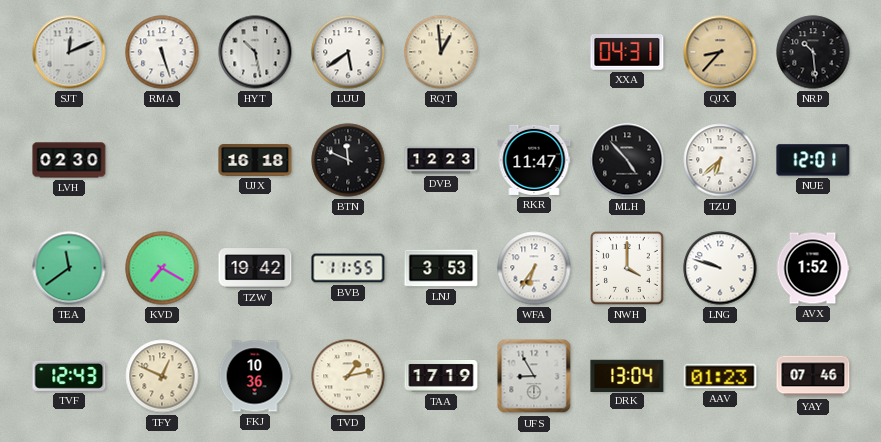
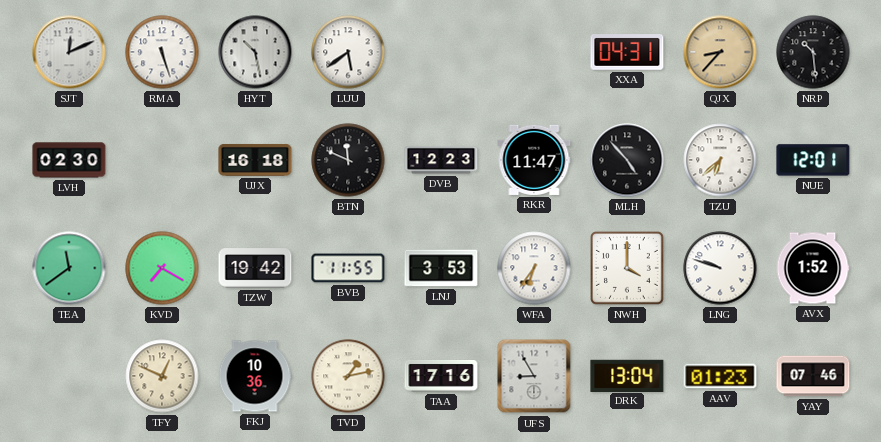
RQT: 12:59 -> none (441, 52)
TVF: 12:43 -> none (69, 376)
TAA: 17:19 -> 17:16 (441, 377)
